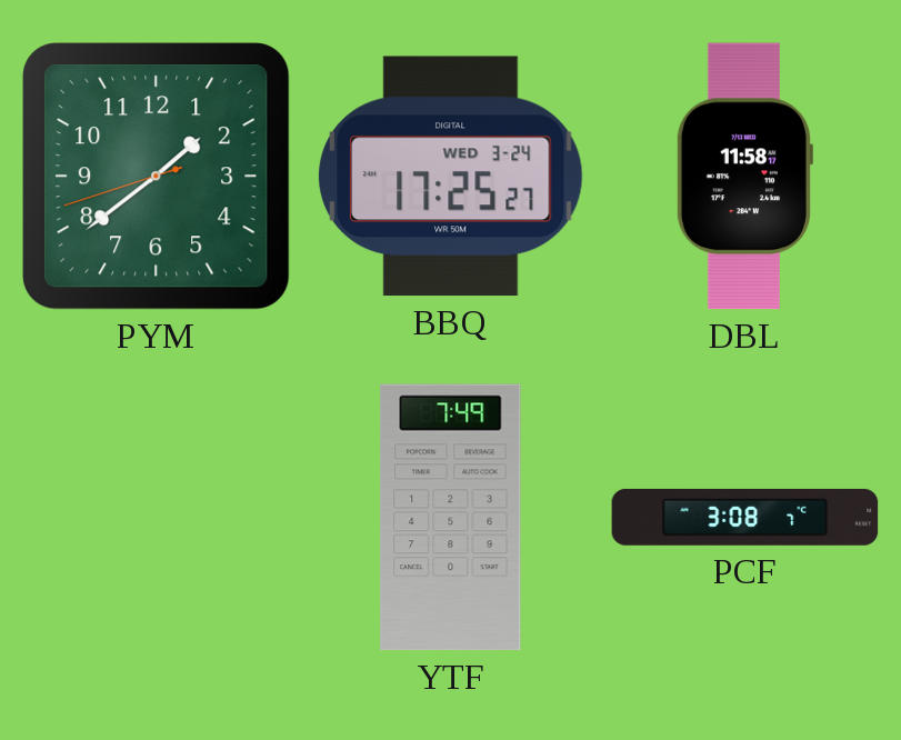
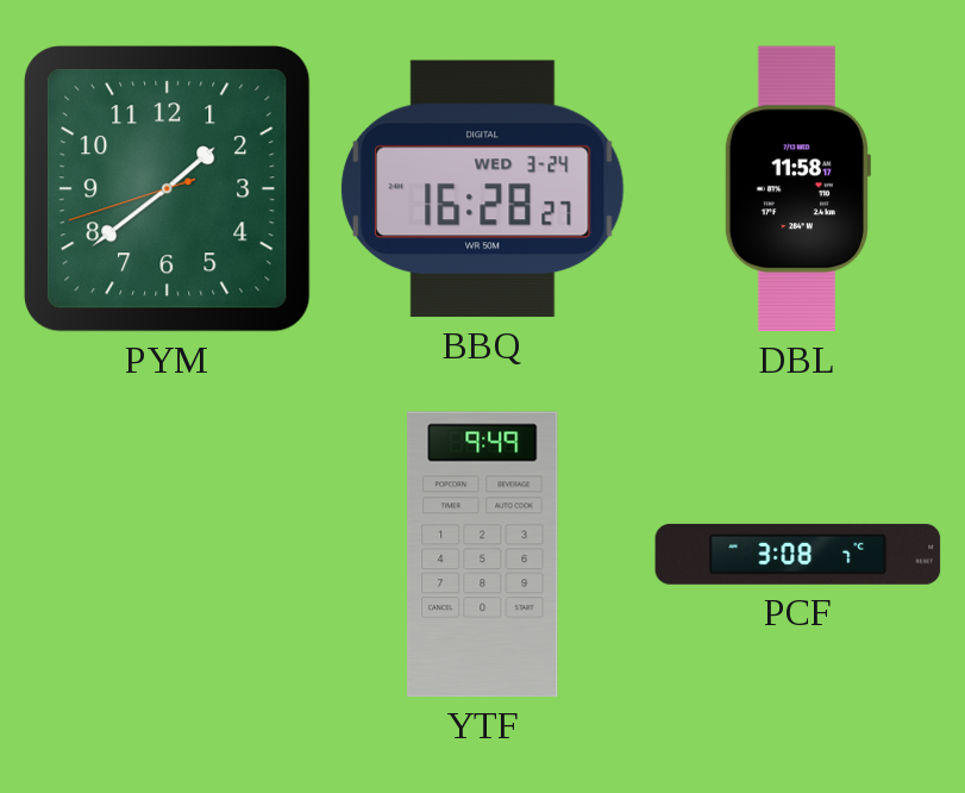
BBQ: 17:25 -> 16:28 (483, 189)
YTF: 7:49 -> 9:49 (483, 555)
